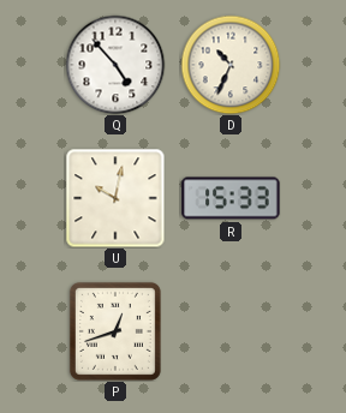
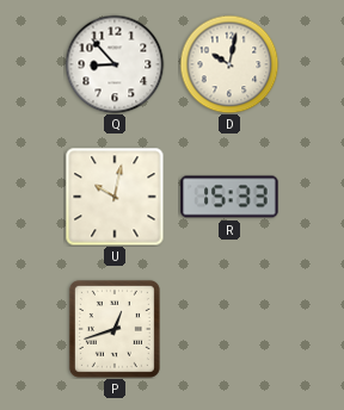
Q: 4:53 -> 8:53 (115, 64)
D: 10:34 -> 10:02 (229, 64)
